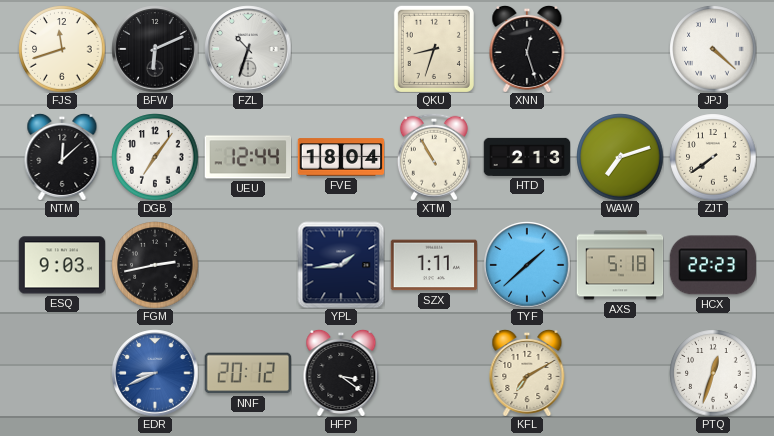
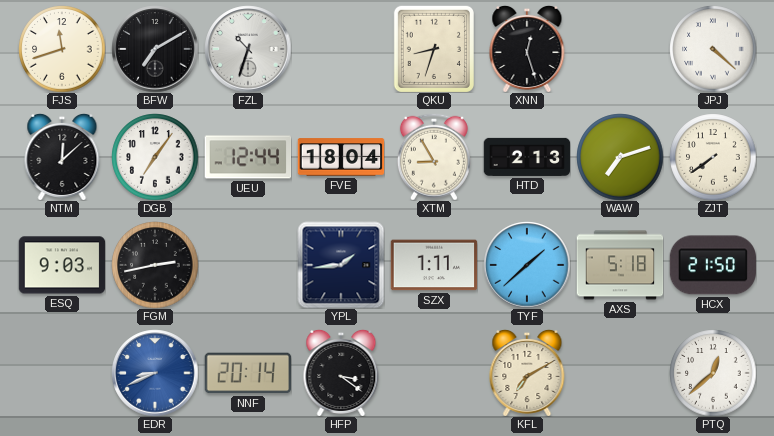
BFW: 6:11 -> 7:10 (155, 49)
XTM: 10:55 -> 8:55 (434, 157)
HCX: 22:23 -> 21:50 (712, 265)
NNF: 20:12 -> 20:14 (248, 373)
PTQ: 12:33 -> 12:38 (713, 373)
